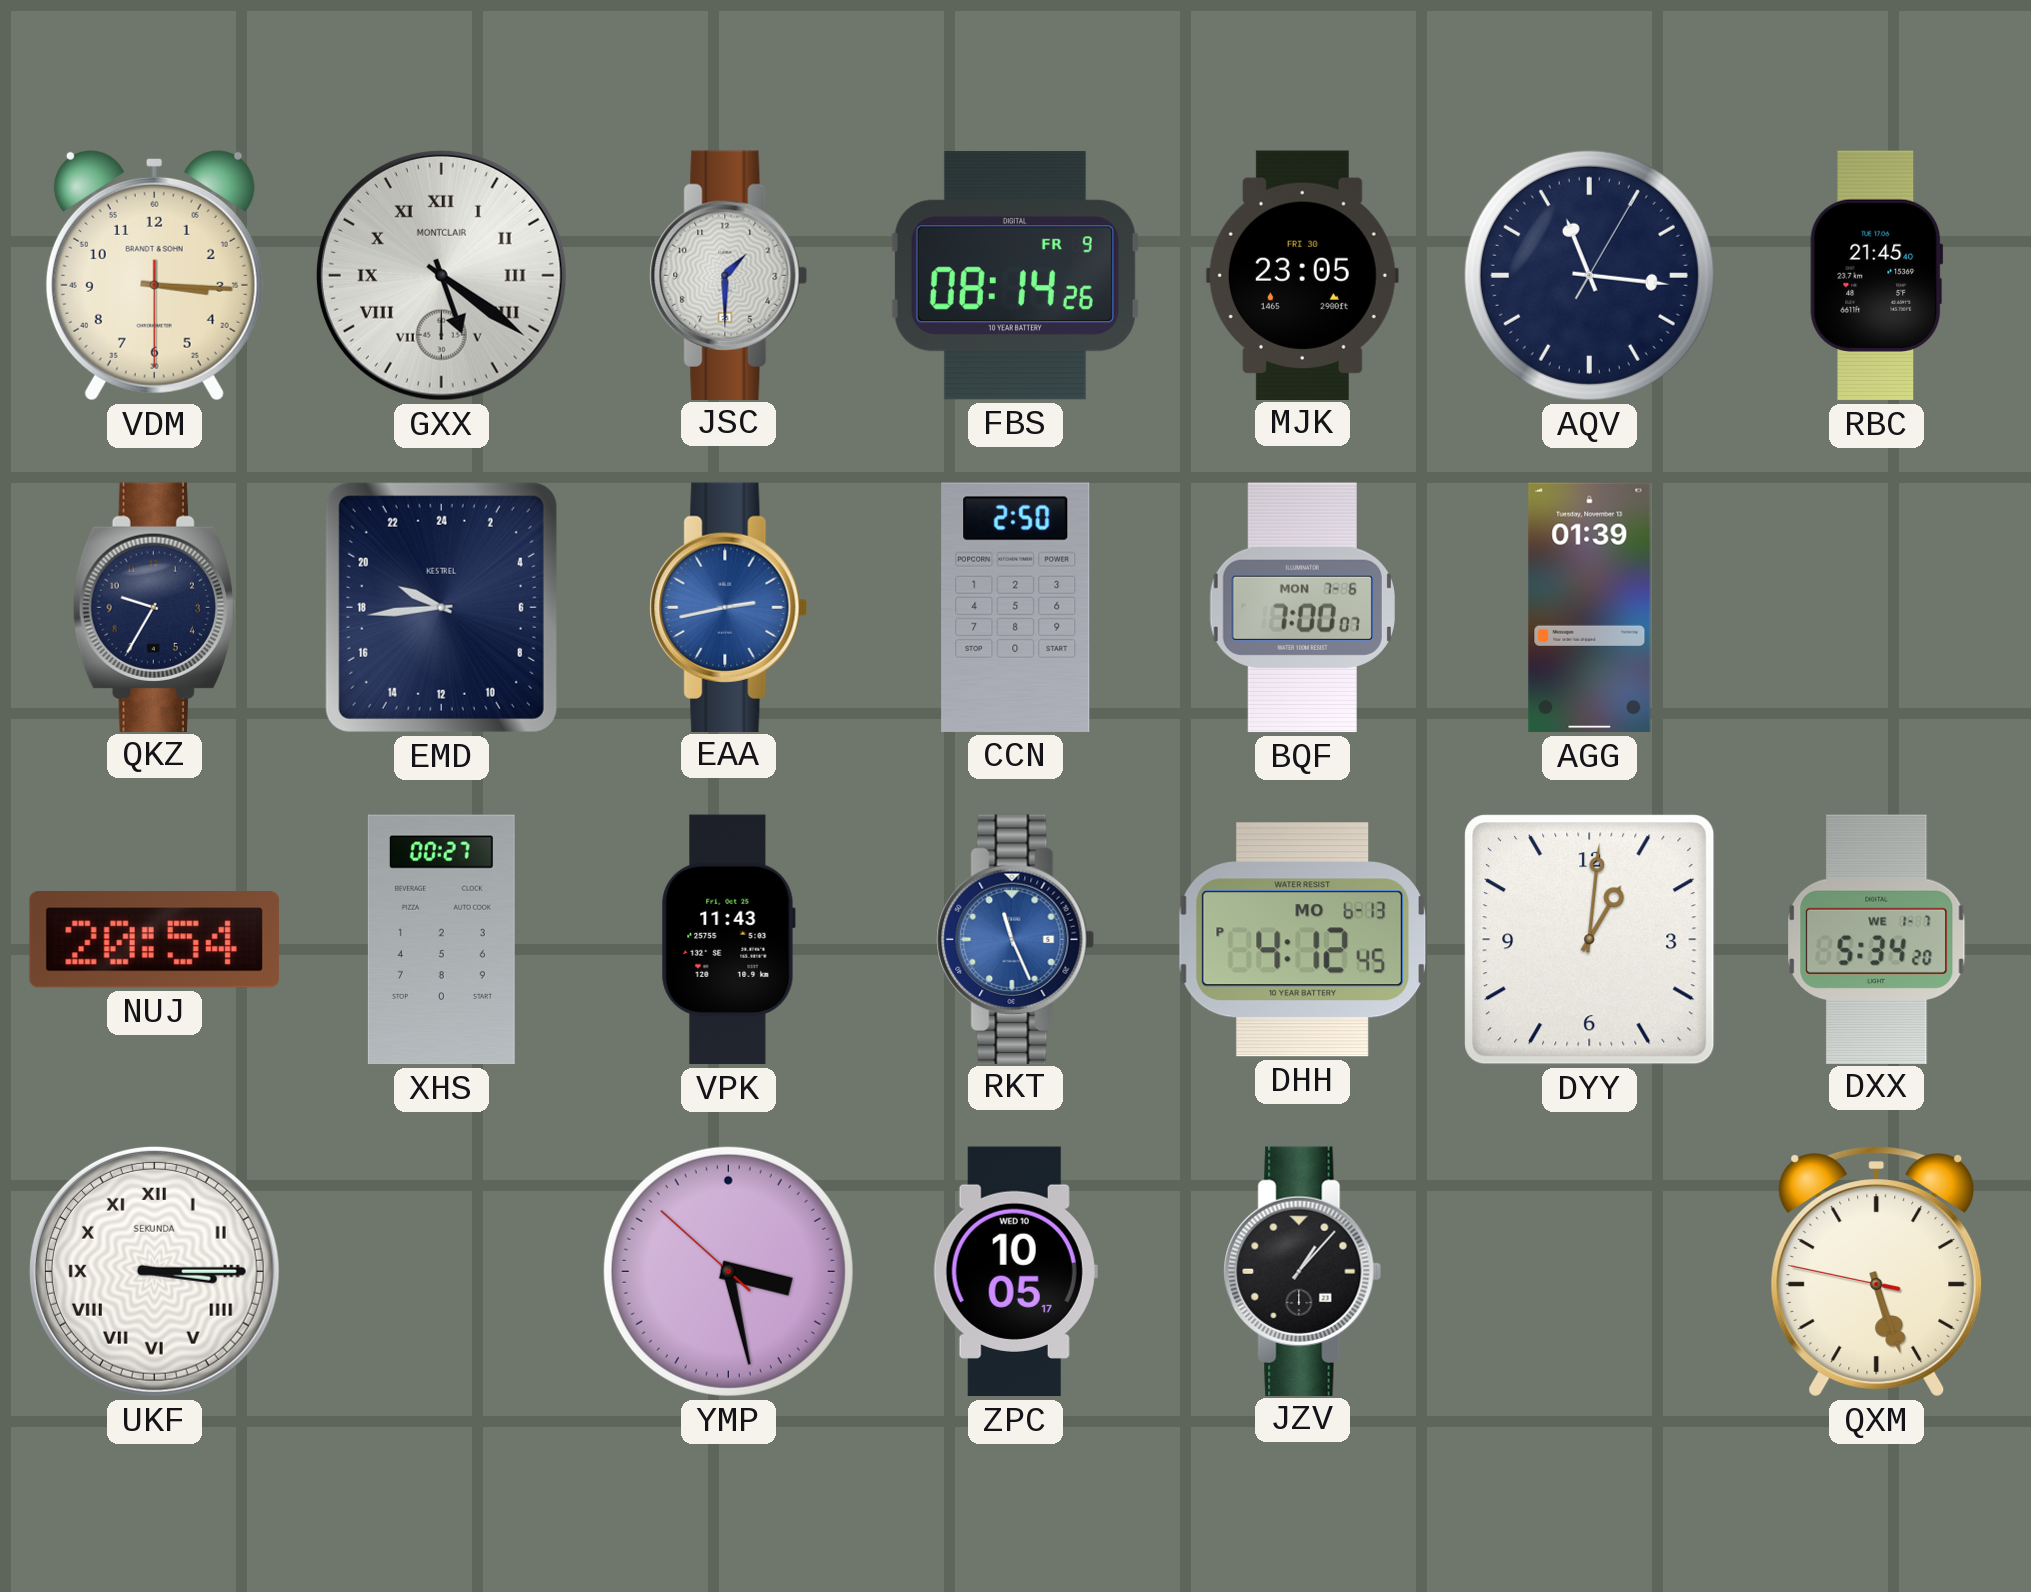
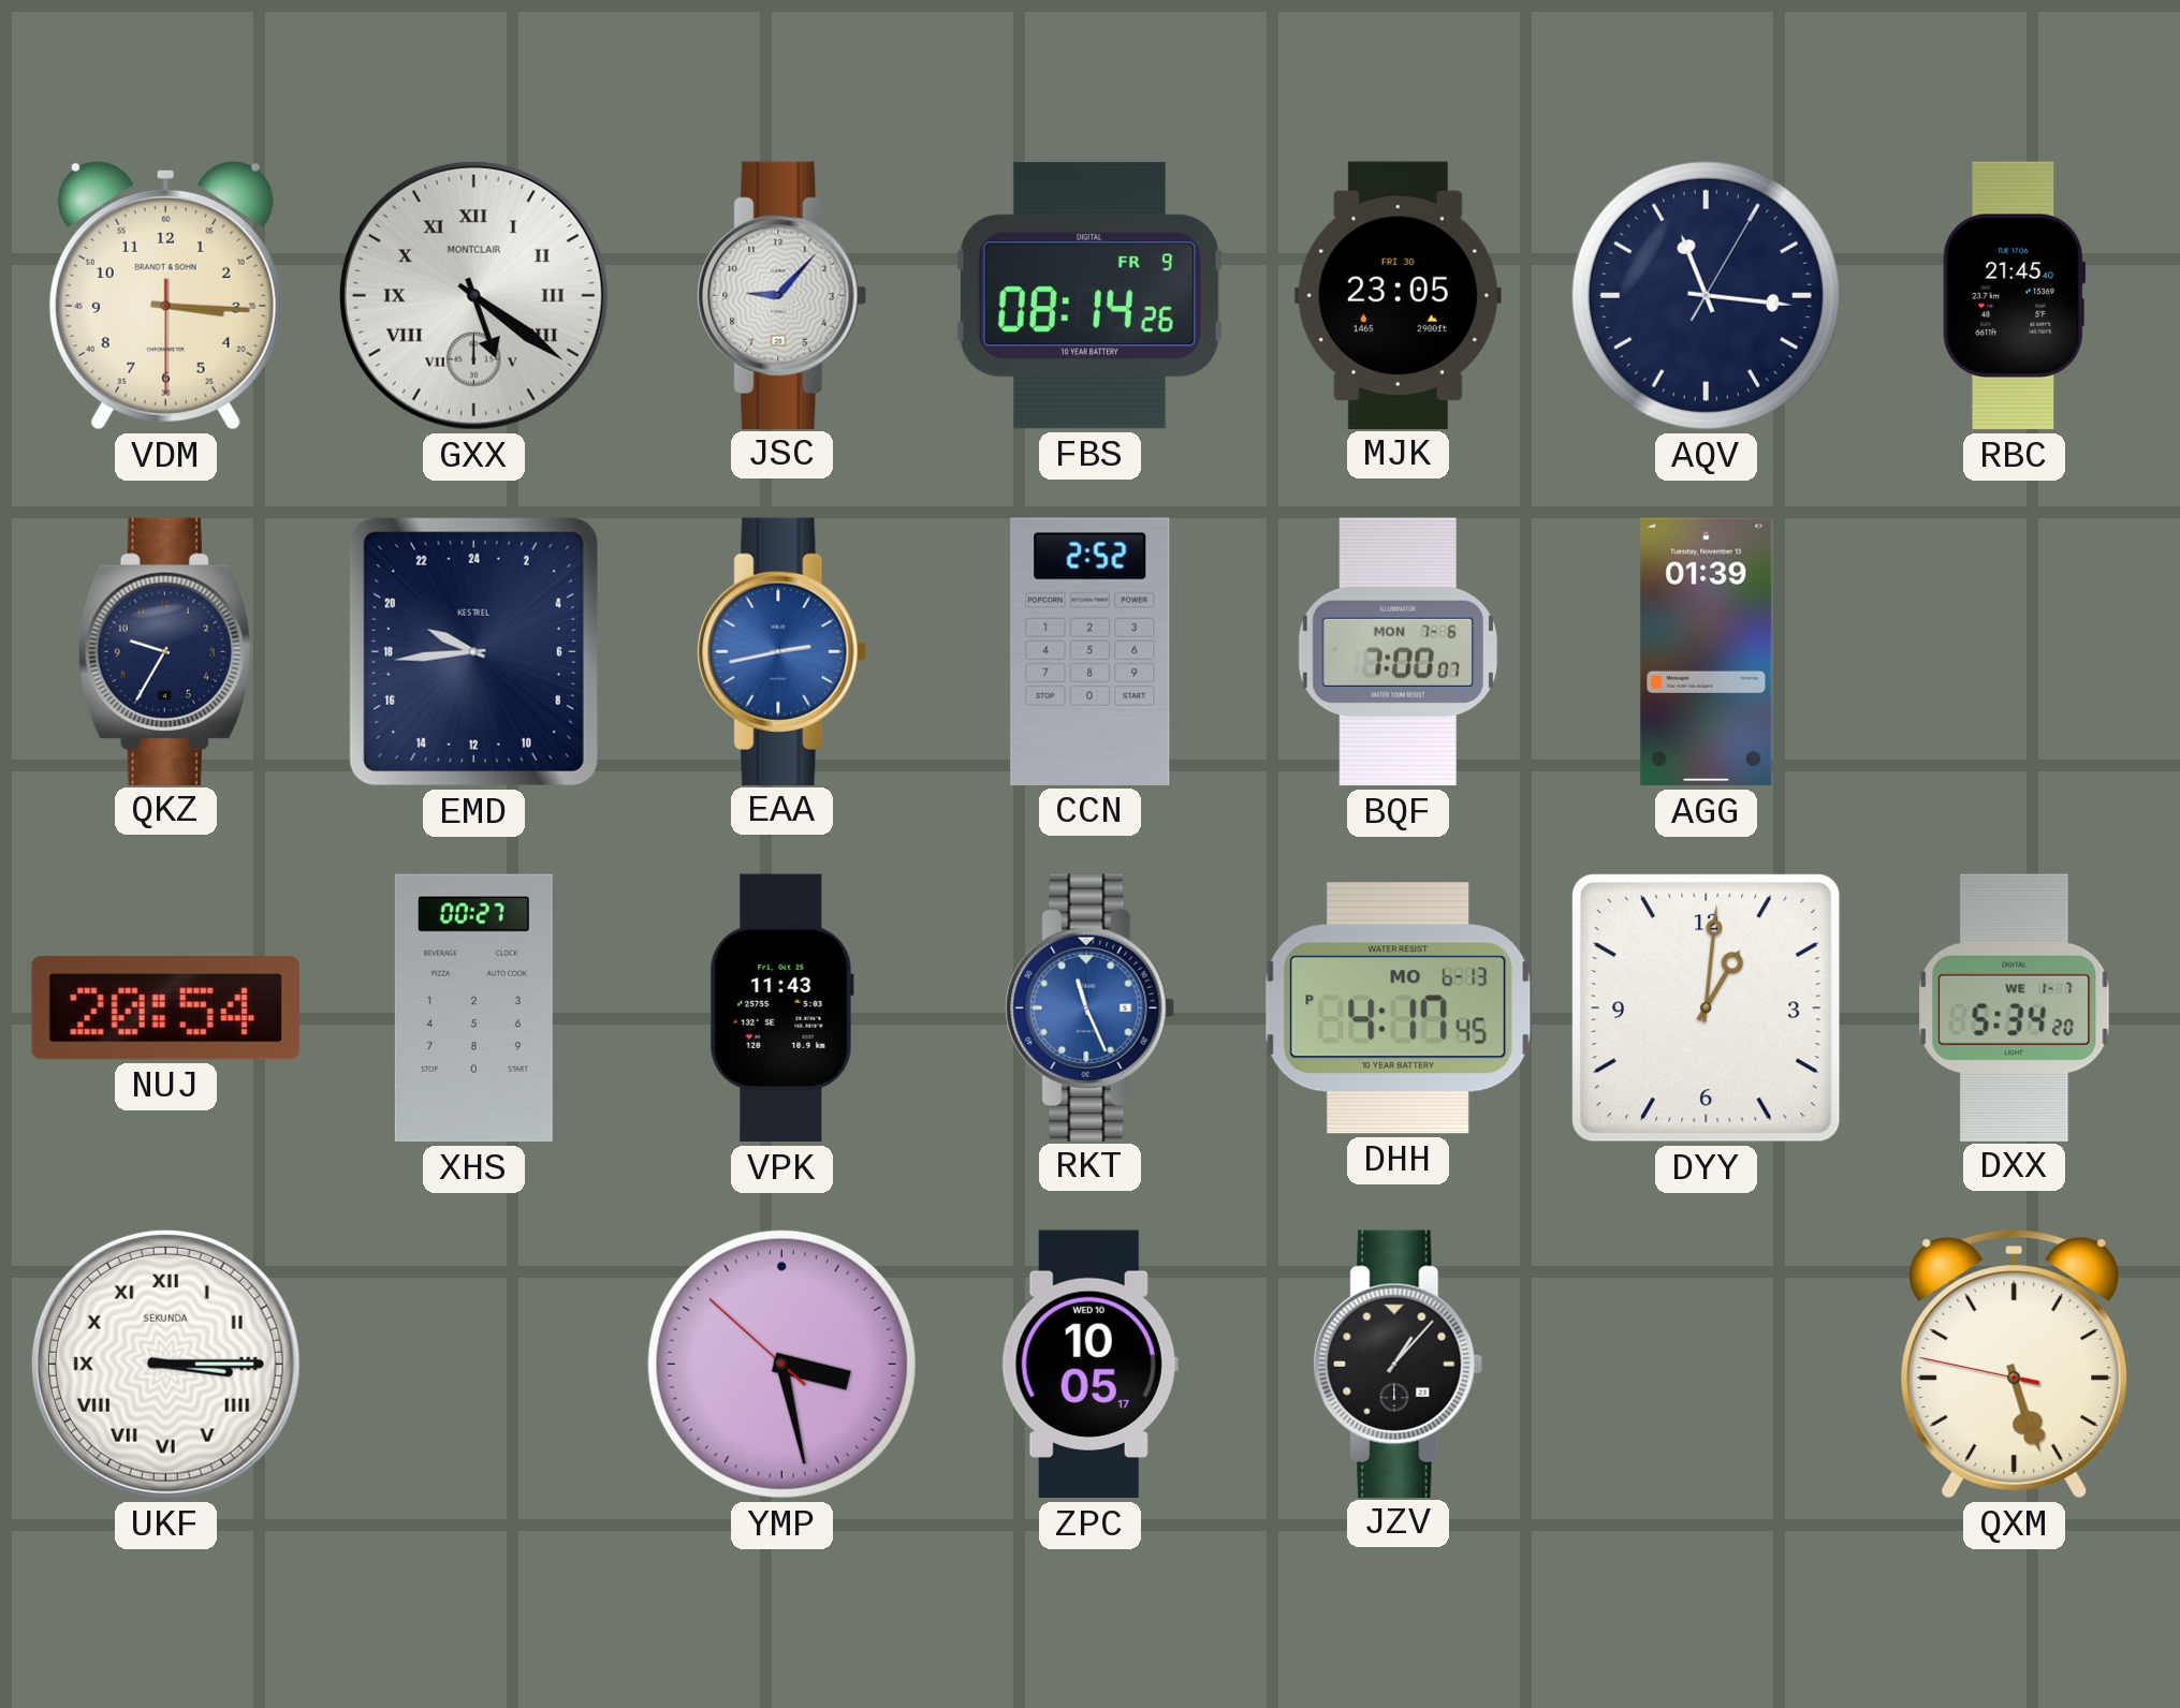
JSC: 1:30 -> 9:07 (782, 295)
CCN: 2:50 -> 2:52 (1091, 651)
DHH: 4:12 -> 4:17 (1398, 1008)
